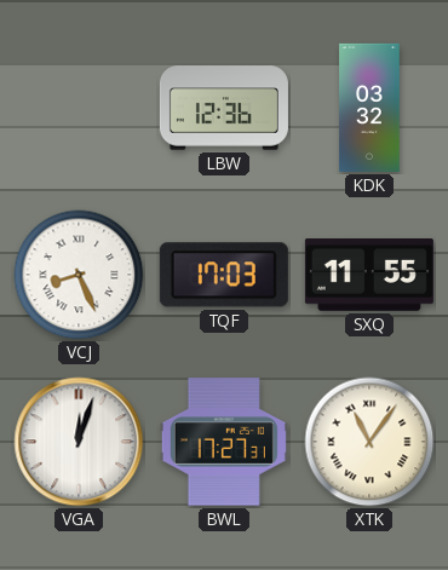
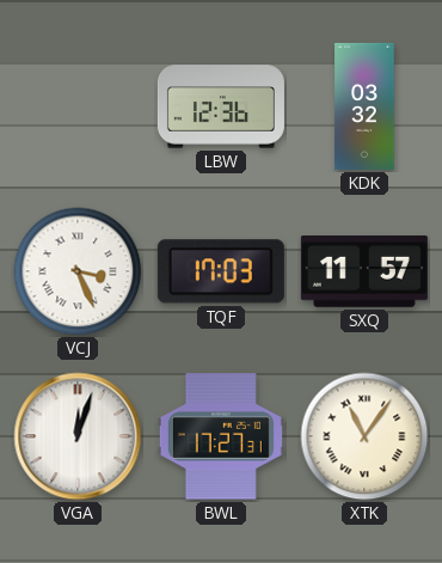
VCJ: 8:26 -> 3:26 (78, 271)
SXQ: 11:55 -> 11:57 (364, 273)
